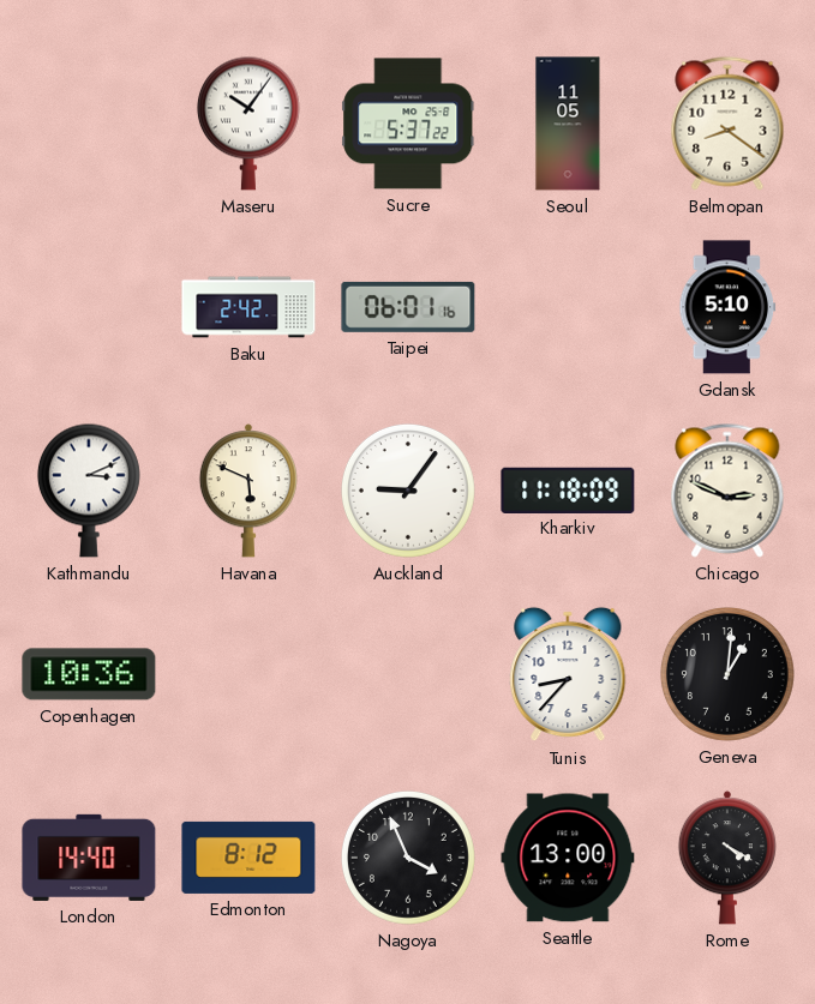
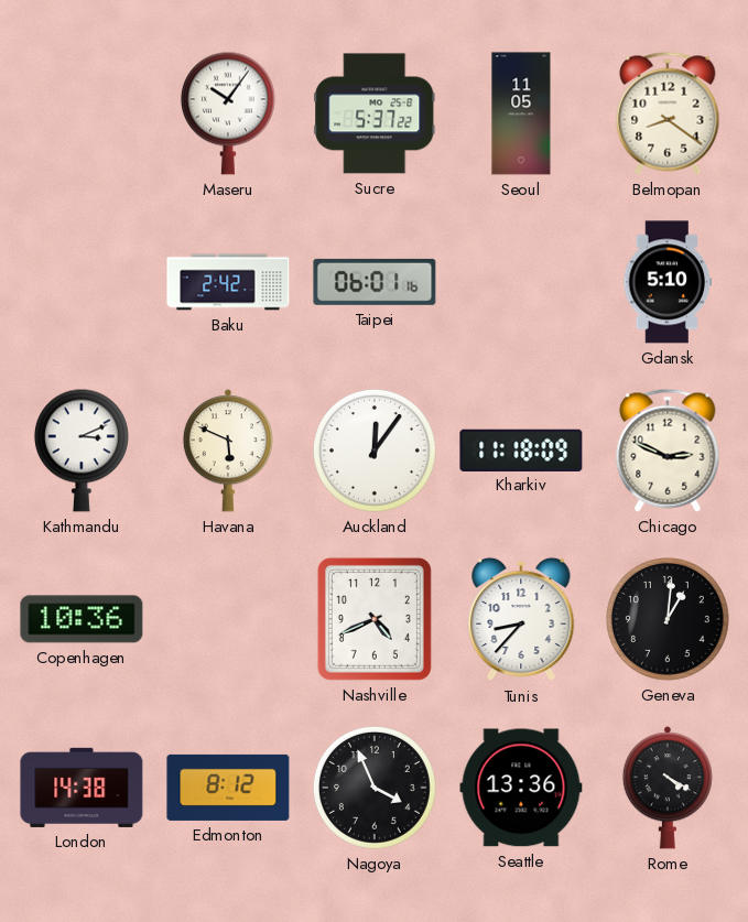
Auckland: 9:06 -> 12:06 (375, 451)
Nashville: none -> 4:41 (375, 619)
London: 14:40 -> 14:38 (82, 788)
Seattle: 13:00 -> 13:36 (521, 788)
